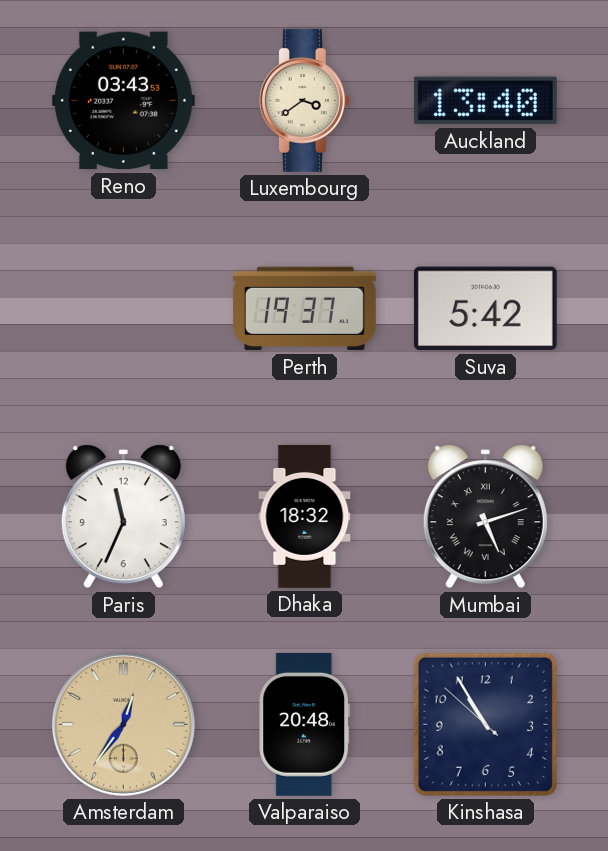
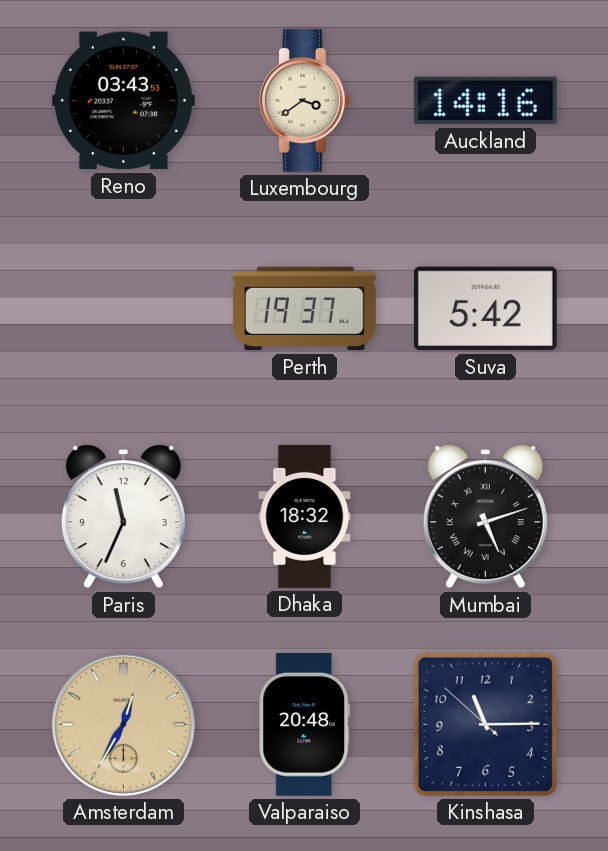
Auckland: 13:40 -> 14:16 (485, 101)
Amsterdam: 12:36 -> 12:35 (123, 724)
Kinshasa: 10:54 -> 11:14 (485, 724)
